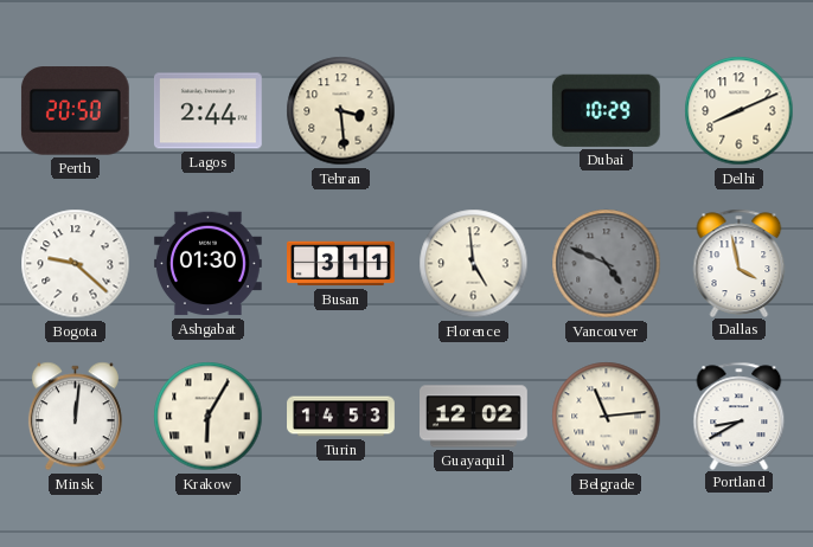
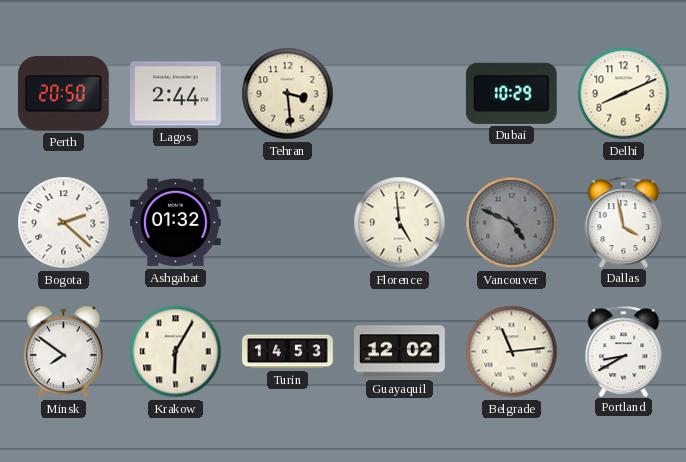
Bogota: 9:22 -> 2:22 (64, 223)
Ashgabat: 01:30 -> 01:32 (175, 223)
Busan: 3:11 -> none (341, 264)
Minsk: 12:01 -> 7:51 (63, 352)
